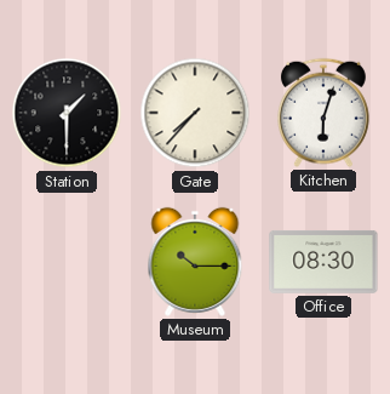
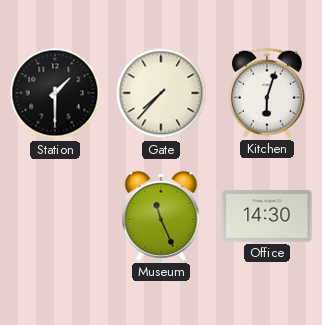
Museum: 10:15 -> 11:26 (161, 216)
Office: 08:30 -> 14:30 (267, 216)
